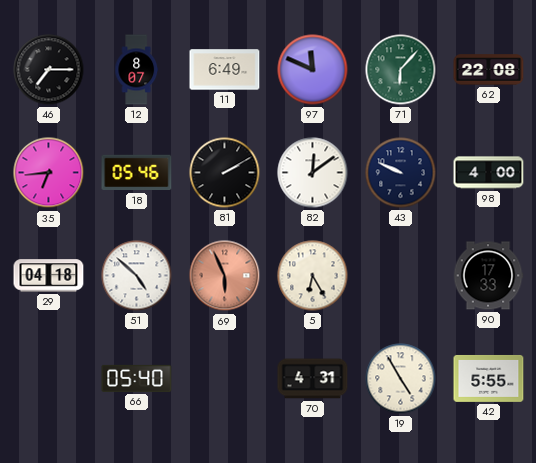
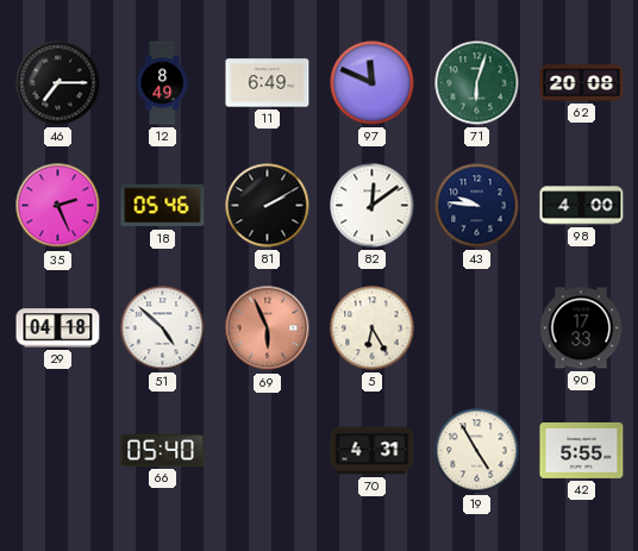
12: 8:07 -> 8:49 (163, 83)
71: 6:07 -> 6:03 (477, 83)
62: 22:08 -> 20:08 (582, 83)
35: 6:44 -> 2:26 (58, 206)
43: 9:49 -> 9:46 (477, 206)
